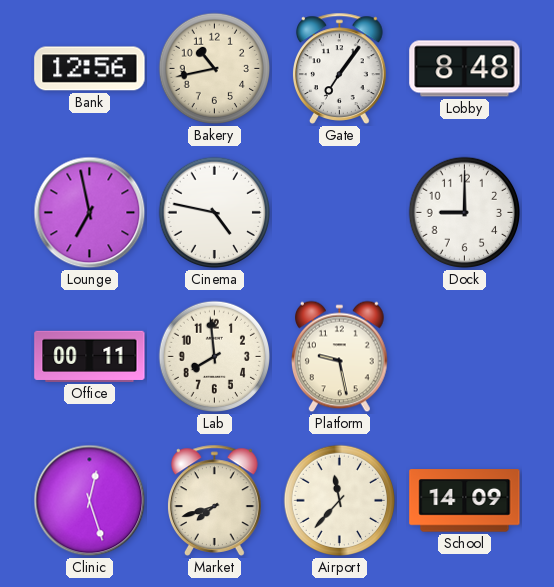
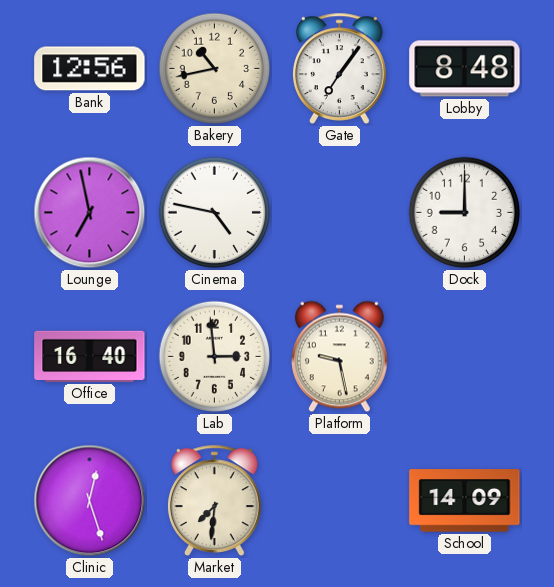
Office: 00:11 -> 16:40 (90, 356)
Lab: 7:59 -> 2:59 (215, 357)
Market: 7:42 -> 7:31 (215, 500)
Airport: 11:37 -> none (340, 501)
